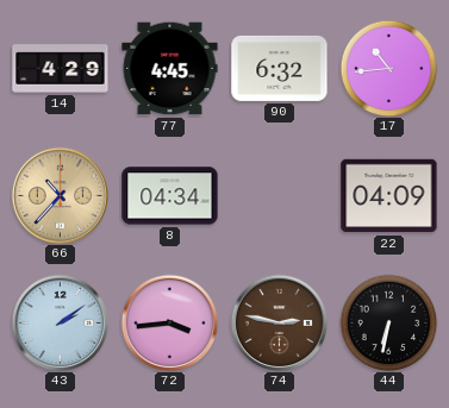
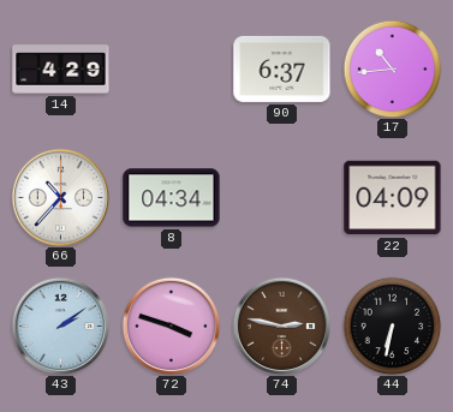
77: 4:45 -> none (170, 69)
90: 6:32 -> 6:37 (282, 68)
66 dial: champagne -> white (60, 197)
72: 3:44 -> 3:48 (171, 326)
